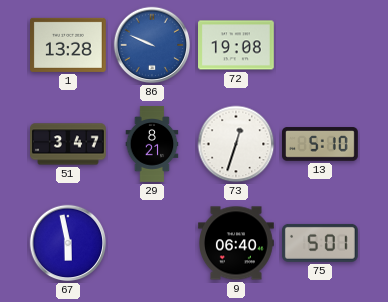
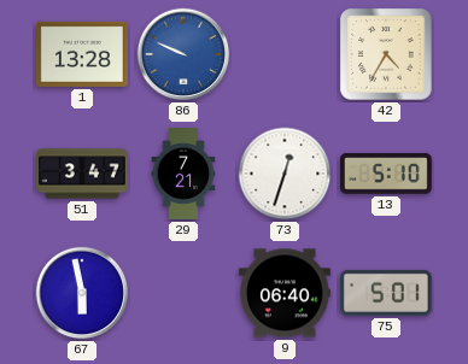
72: 19:08 -> none (237, 45)
42: none -> 4:35 (386, 54)
29: 8:21 -> 7:21 (183, 174)
